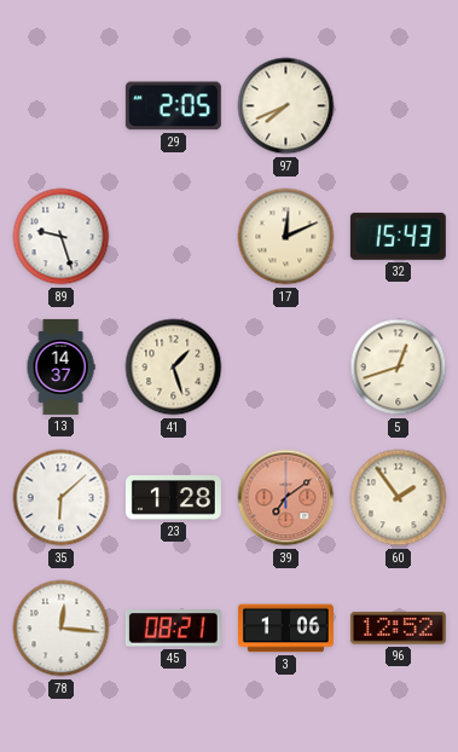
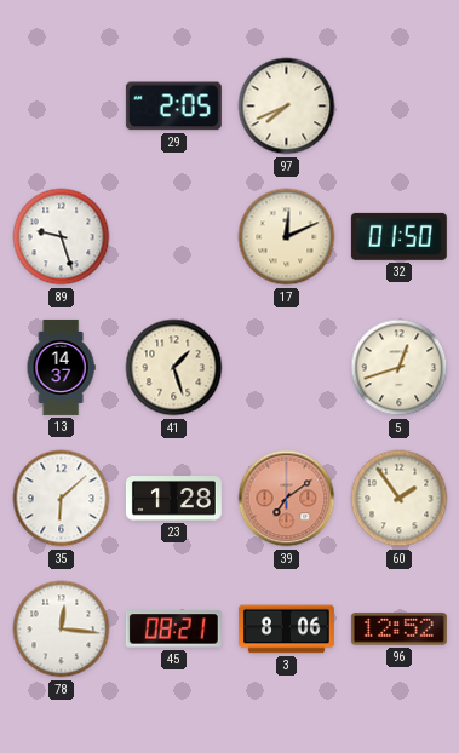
32: 15:43 -> 01:50 (398, 236)
3: 1:06 -> 8:06 (286, 630)
